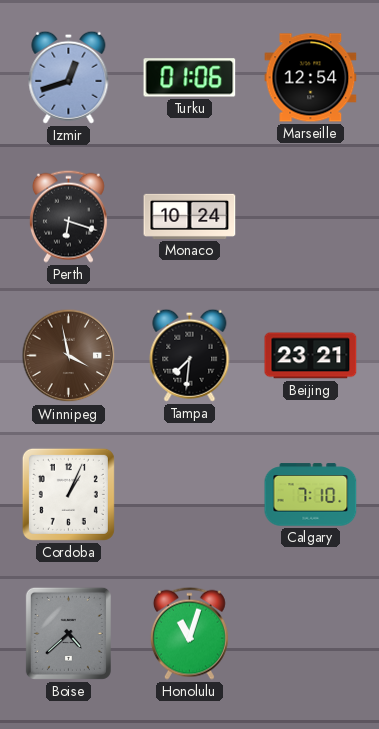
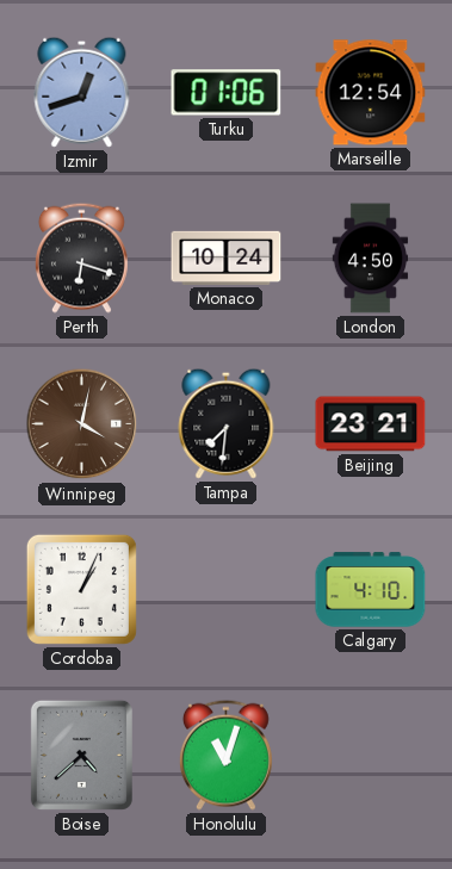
London: none -> 4:50 (371, 259)
Winnipeg: 3:58 -> 4:02 (82, 424)
Calgary: 7:10 -> 4:10 (371, 590)
